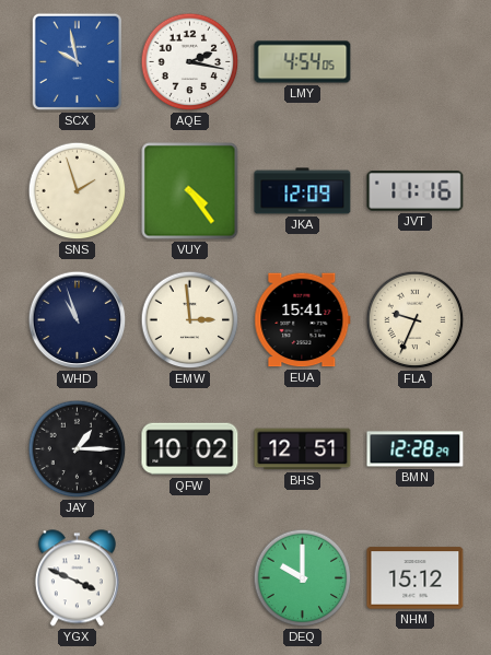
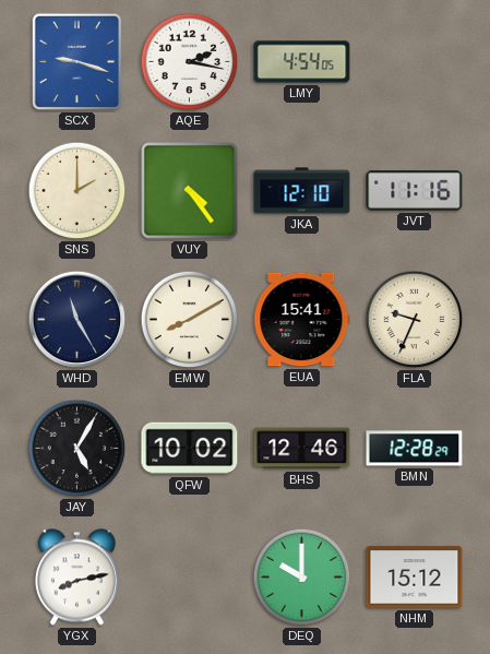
SCX: 9:58 -> 9:18 (77, 62)
SNS: 1:57 -> 2:00 (77, 191)
JKA: 12:09 -> 12:10 (302, 191)
WHD: 10:57 -> 11:25 (77, 320)
EMW: 2:59 -> 8:10 (190, 320)
JAY: 1:15 -> 5:05 (77, 449)
BHS: 12:51 -> 12:46 (302, 449)
YGX: 3:49 -> 8:13 (76, 578)
